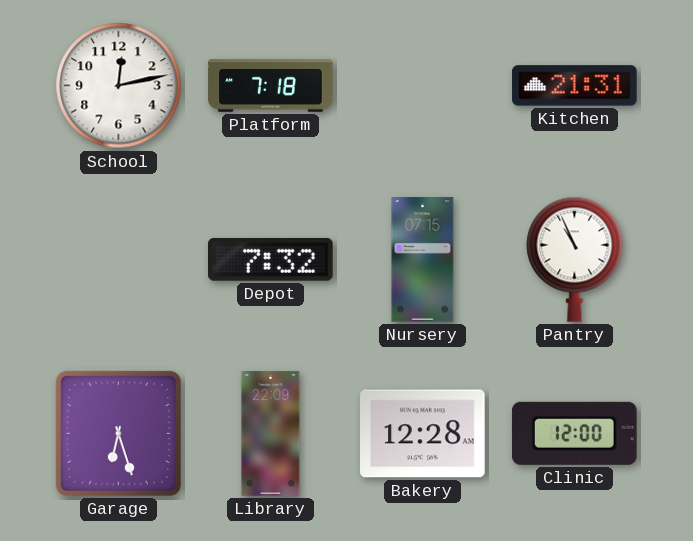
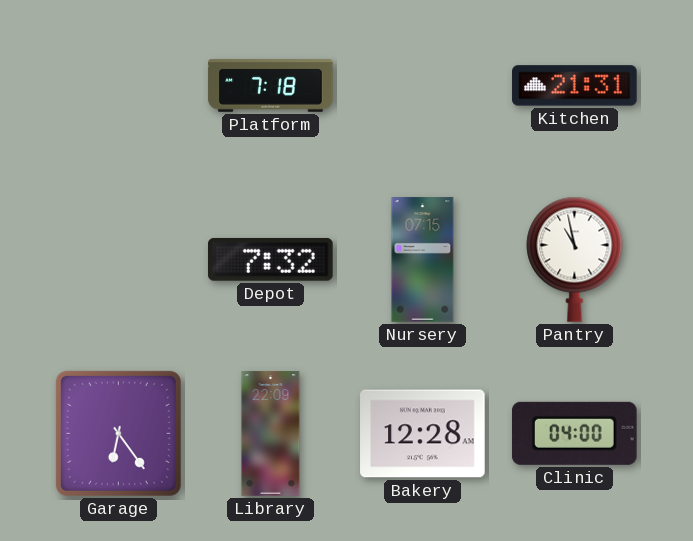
School: 12:13 -> none (119, 86)
Pantry: 10:56 -> 10:58 (575, 259)
Garage: 6:27 -> 6:24 (118, 433)
Clinic: 12:00 -> 04:00 (574, 433)
